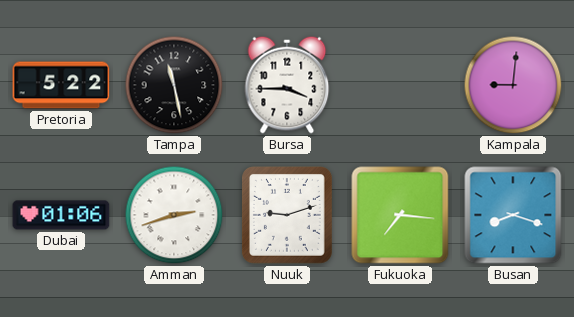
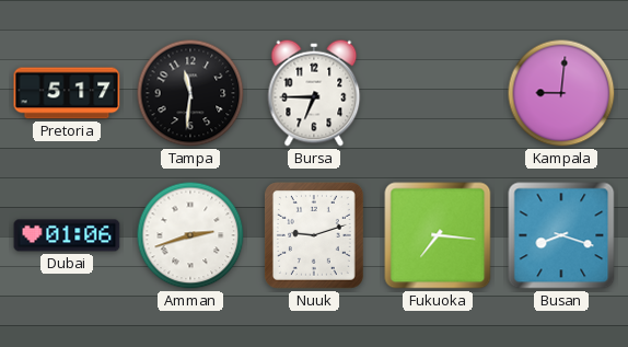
Pretoria: 5:22 -> 5:17 (67, 93)
Tampa: 11:28 -> 11:31 (190, 93)
Bursa: 3:45 -> 6:45 (314, 93)
